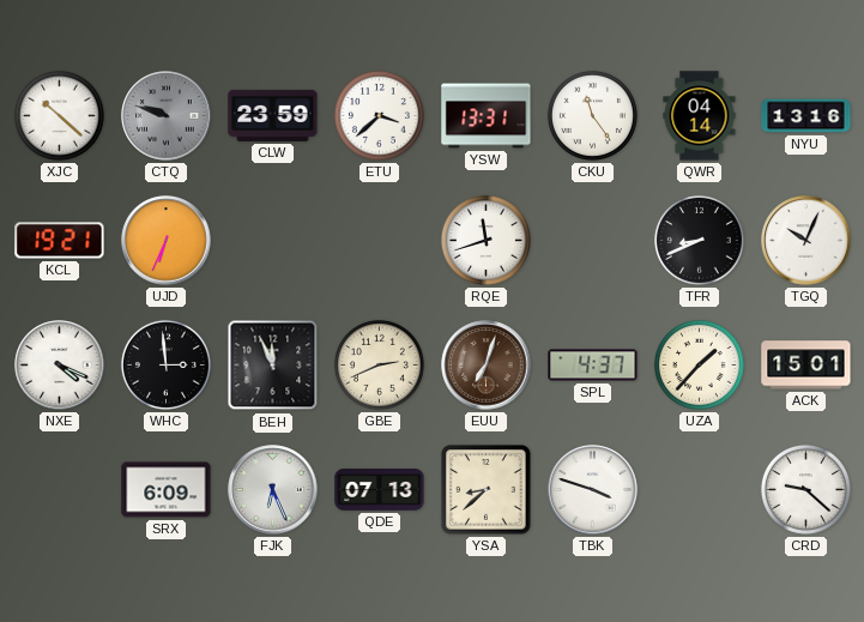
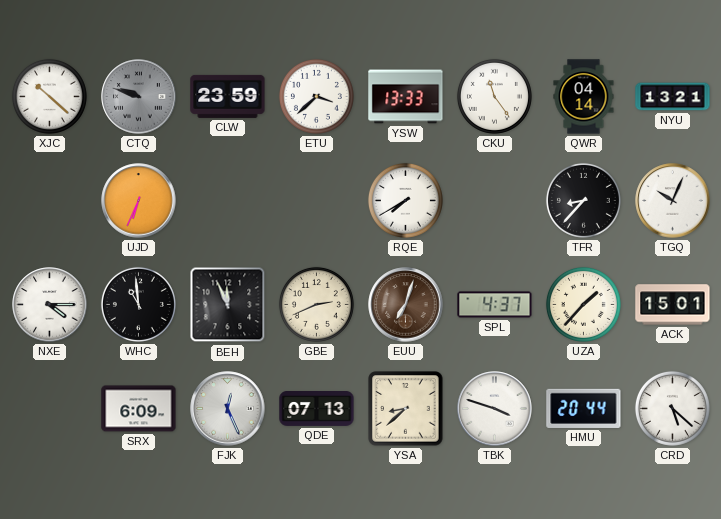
YSW: 13:31 -> 13:33 (406, 97)
NYU: 13:16 -> 13:21 (673, 97)
KCL: 19:21 -> none (60, 241)
RQE: 11:42 -> 7:40 (405, 200)
TFR: 8:41 -> 8:37 (583, 200)
NXE: 4:19 -> 4:15 (50, 305)
WHC: 2:59 -> 10:59 (138, 304)
FJK: 6:26 -> 12:26 (228, 409)
HMU: none -> 20:44 (584, 408)
CRD: 9:22 -> 5:22 (672, 408)
